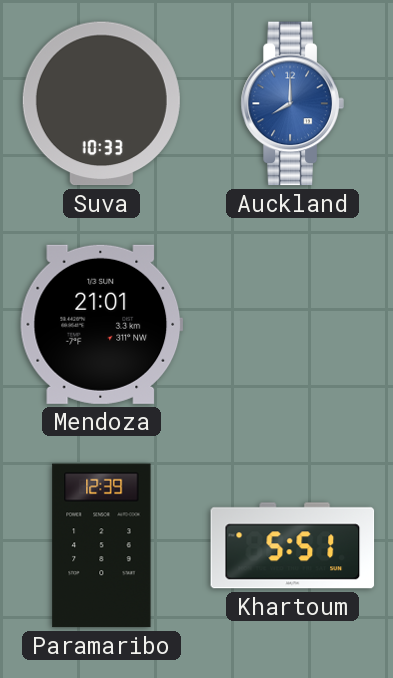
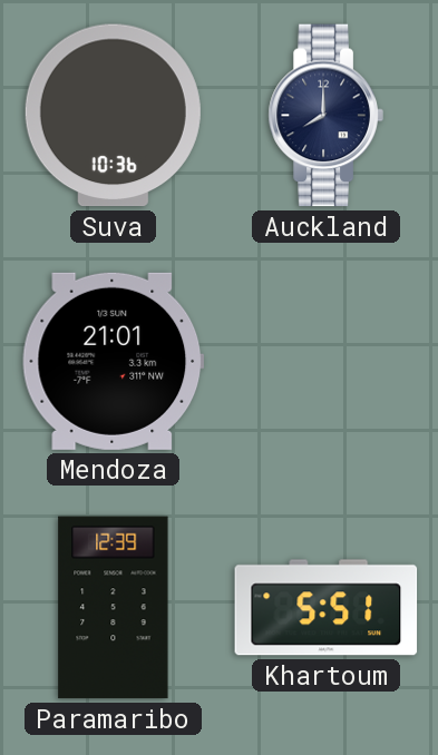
Suva: 10:33 -> 10:36 (113, 116)
Auckland dial: blue -> navy (325, 116)
